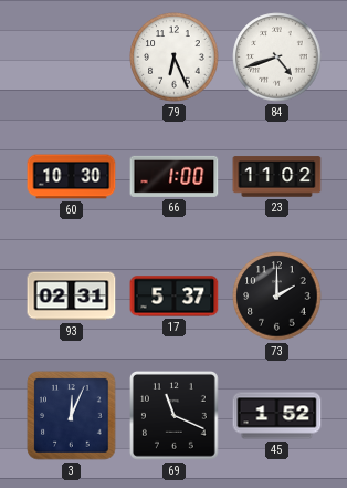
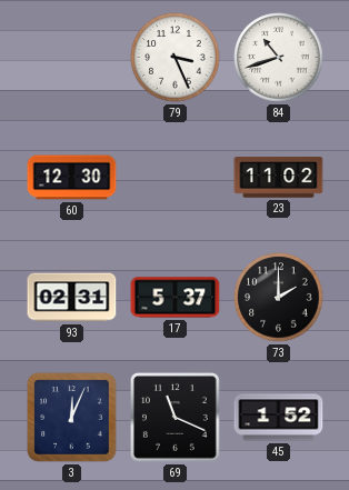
79: 6:26 -> 3:26 (176, 58)
84: 4:42 -> 10:42 (279, 58)
60: 10:30 -> 12:30 (72, 178)
66: 1:00 -> none (175, 176)
